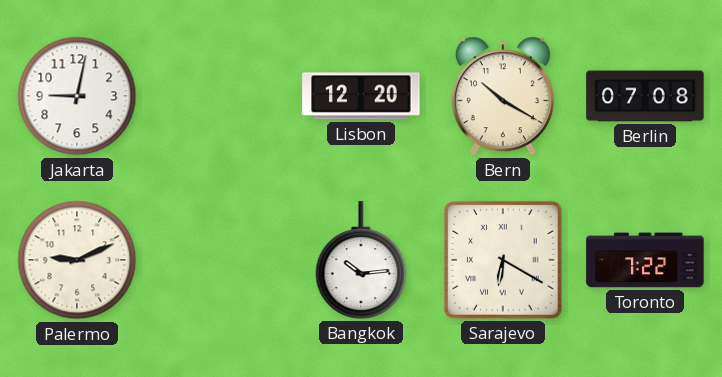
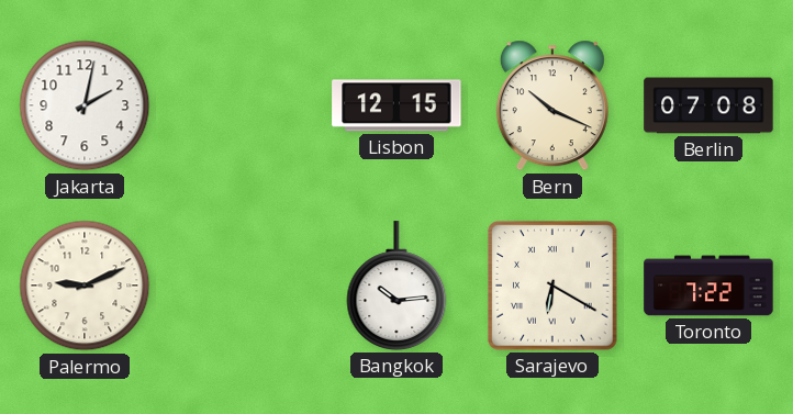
Jakarta: 9:02 -> 2:02 (85, 105)
Lisbon: 12:20 -> 12:15 (396, 105)
Bern: 10:20 -> 10:19 (552, 105)
